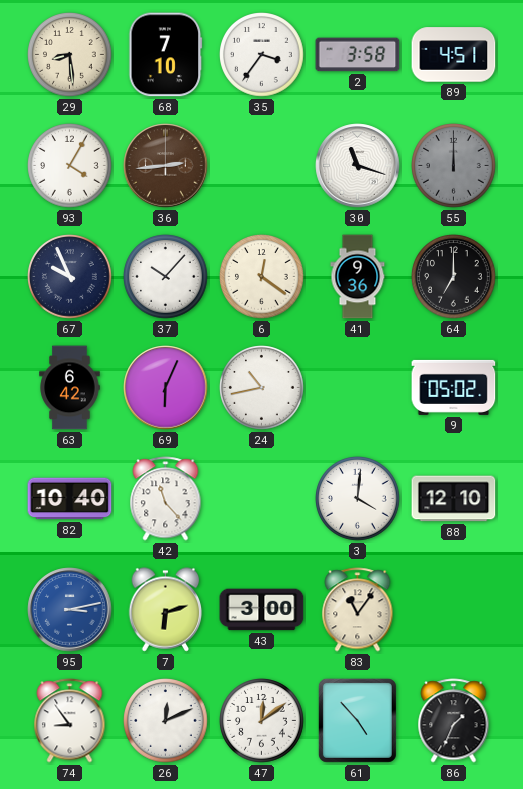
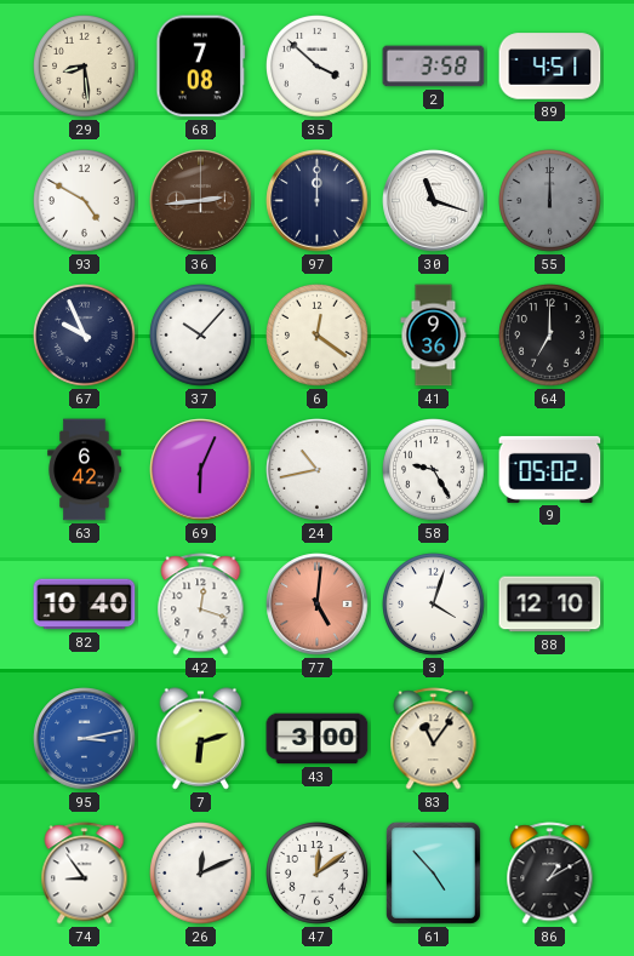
68: 7:10 -> 7:08 (201, 67)
35: 3:36 -> 3:52 (318, 67)
93: 4:05 -> 4:50 (85, 201)
97: none -> 12:00 (318, 201)
58: none -> 9:25 (434, 470)
42: 11:23 -> 12:18 (201, 605)
77: none -> 5:01 (318, 605)
3: 4:01 -> 4:03 (434, 605)
86: 1:34 -> 1:10 (550, 874)
